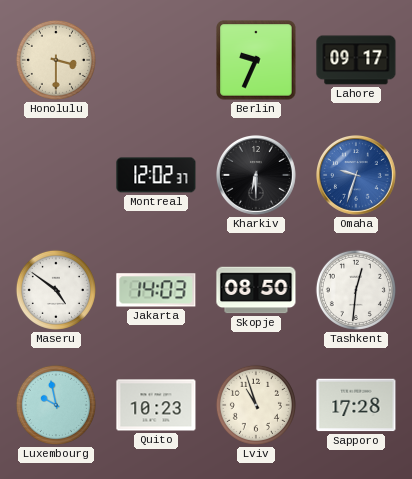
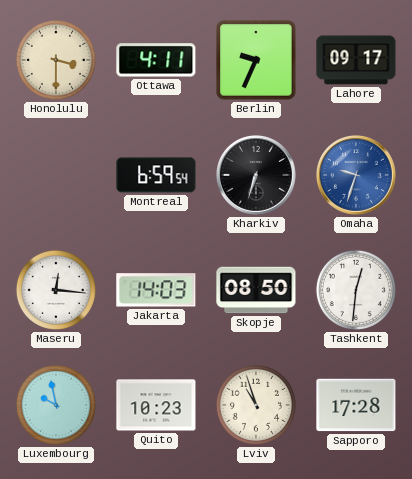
Ottawa: none -> 4:11 (156, 60)
Montreal: 12:02 -> 6:59 (156, 175)
Kharkiv: 6:30 -> 6:33 (257, 176)
Maseru: 4:51 -> 12:16 (56, 290)
